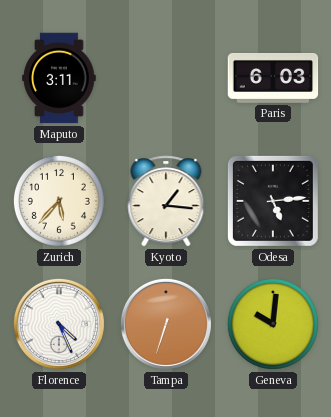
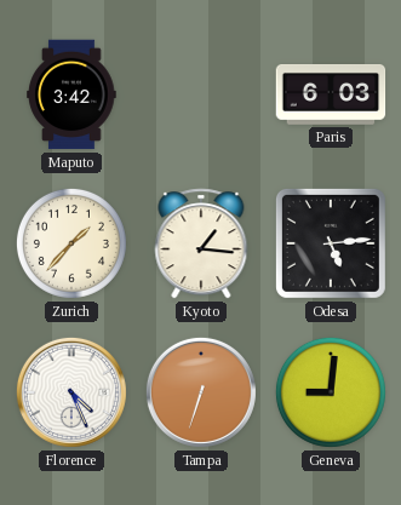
Maputo: 3:11 -> 3:42 (71, 94)
Zurich: 5:37 -> 1:37 (71, 243)
Geneva: 10:01 -> 9:01 (331, 392)
